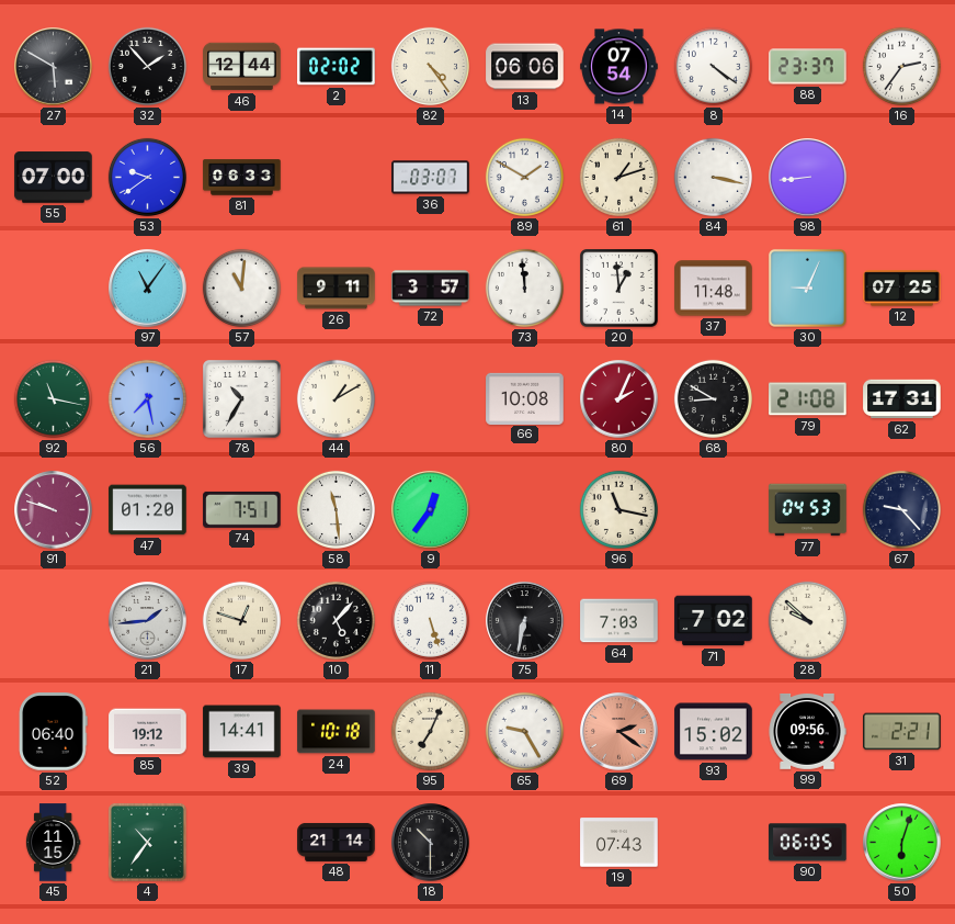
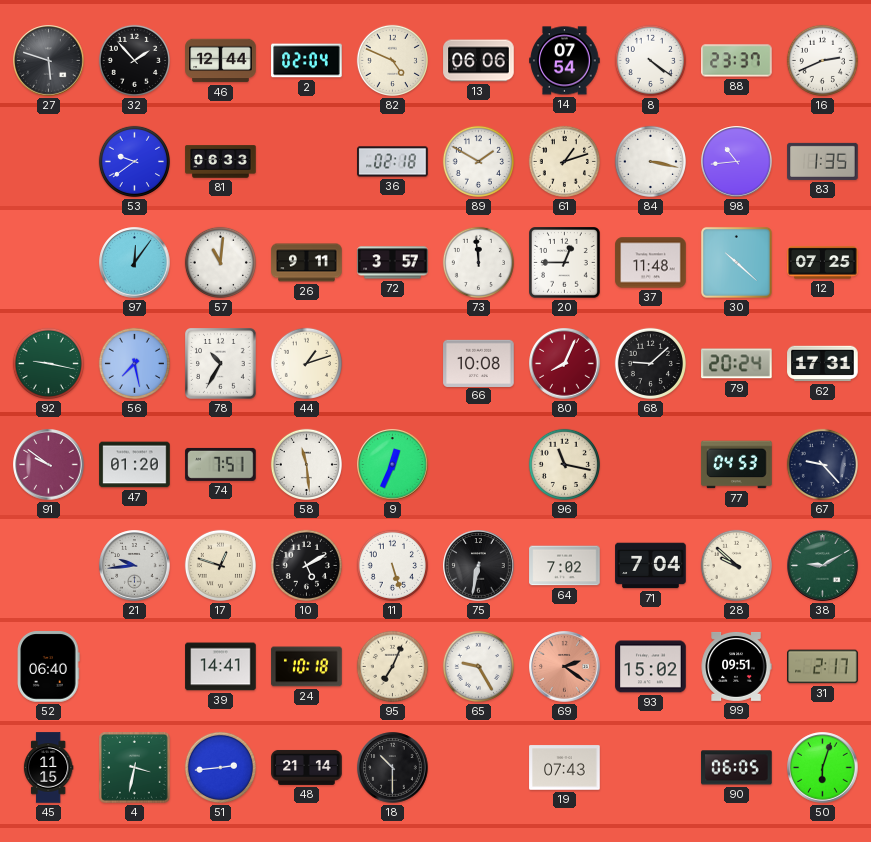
27: 5:50 -> 5:48 (49, 61)
2: 02:02 -> 02:04 (307, 61)
82: 4:24 -> 4:49 (392, 60)
16: 2:36 -> 2:41 (822, 60)
55: 07:00 -> none (54, 178)
36: 03:07 -> 02:18 (393, 162)
98: 8:44 -> 10:44 (737, 162)
83: none -> 1:35 (823, 161)
97: 11:06 -> 12:06 (135, 263)
20: 12:59 -> 12:45 (565, 263)
30: 9:04 -> 10:22 (736, 262)
92: 11:17 -> 9:17 (48, 363)
44: 1:10 -> 1:12 (306, 363)
80: 2:04 -> 8:04 (565, 364)
68: 8:50 -> 9:08 (650, 363)
79: 21:08 -> 20:24 (737, 364)
91: 9:48 -> 9:51 (49, 465)
9: 12:36 -> 12:34 (393, 465)
21: 1:44 -> 9:44 (135, 566)
10: 5:07 -> 5:10 (306, 565)
64: 7:03 -> 7:02 (565, 566)
71: 7:02 -> 7:04 (651, 566)
38: none -> 9:10 (823, 566)
85: 19:12 -> none (148, 732)
99: 09:56 -> 09:51 (736, 667)
31: 2:21 -> 2:17 (823, 667)
4: 10:36 -> 3:32 (135, 768)
51: none -> 2:44 (220, 767)
